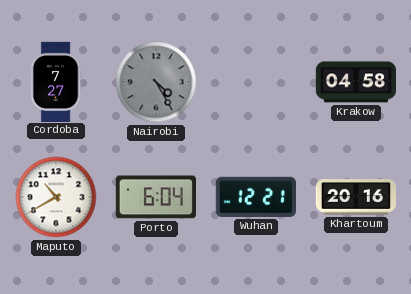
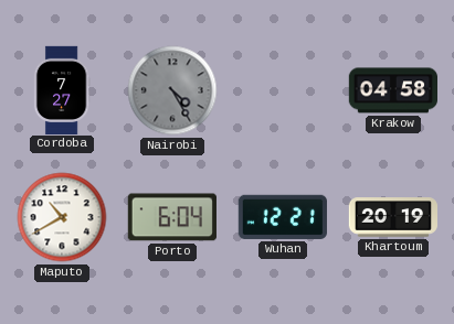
Khartoum: 20:16 -> 20:19 (392, 217)
